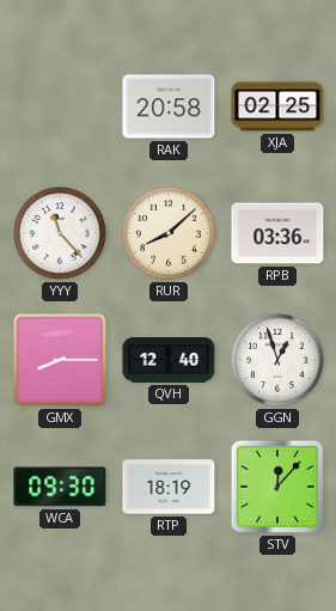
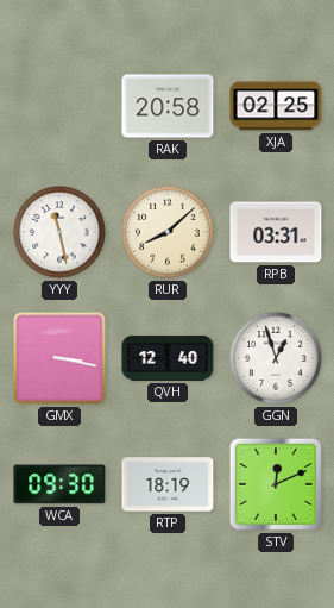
YYY: 11:23 -> 11:28 (59, 232)
RPB: 03:36 -> 03:31 (276, 232)
GMX: 8:15 -> 3:17 (59, 358)
STV: 12:07 -> 12:11 (276, 484)
